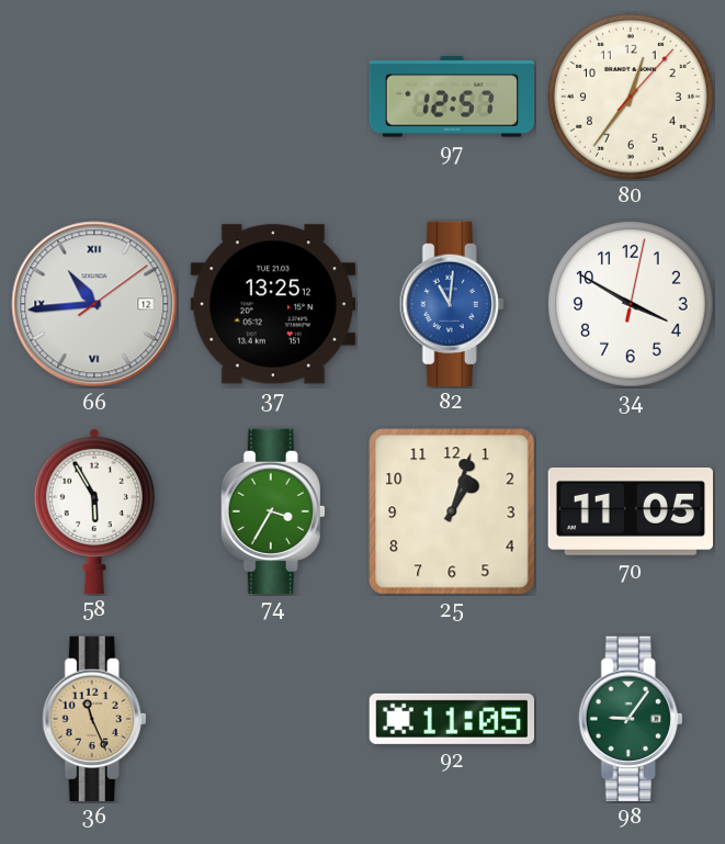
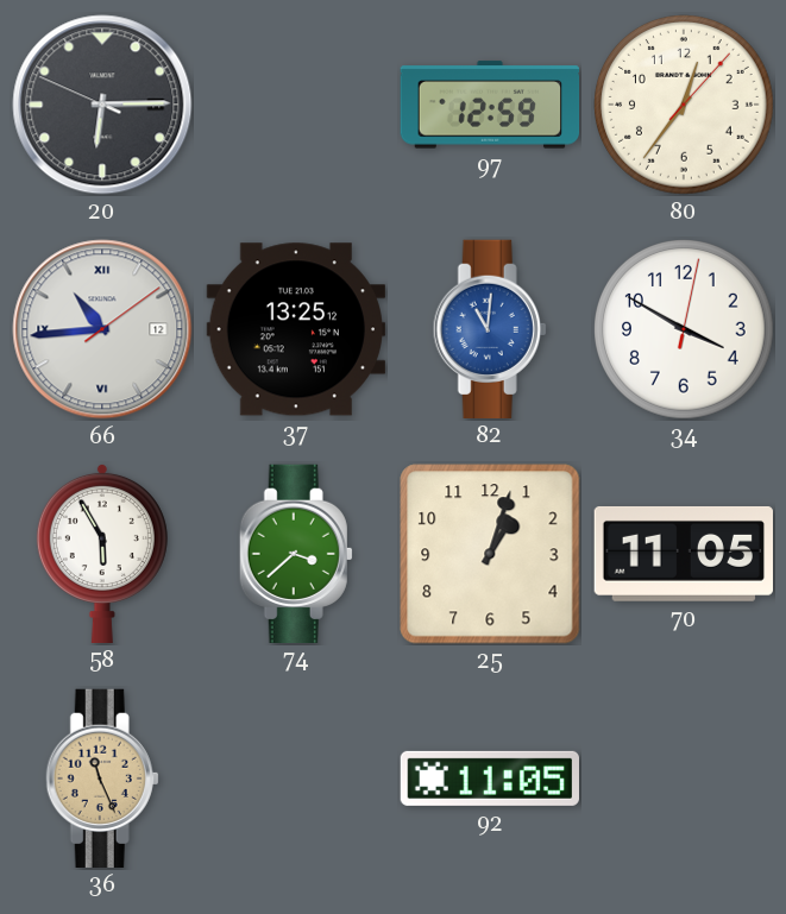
20: none -> 6:14 (102, 105)
97: 12:57 -> 12:59 (490, 105)
74: 3:35 -> 3:38 (296, 553)
98: 9:06 -> none (631, 718)
